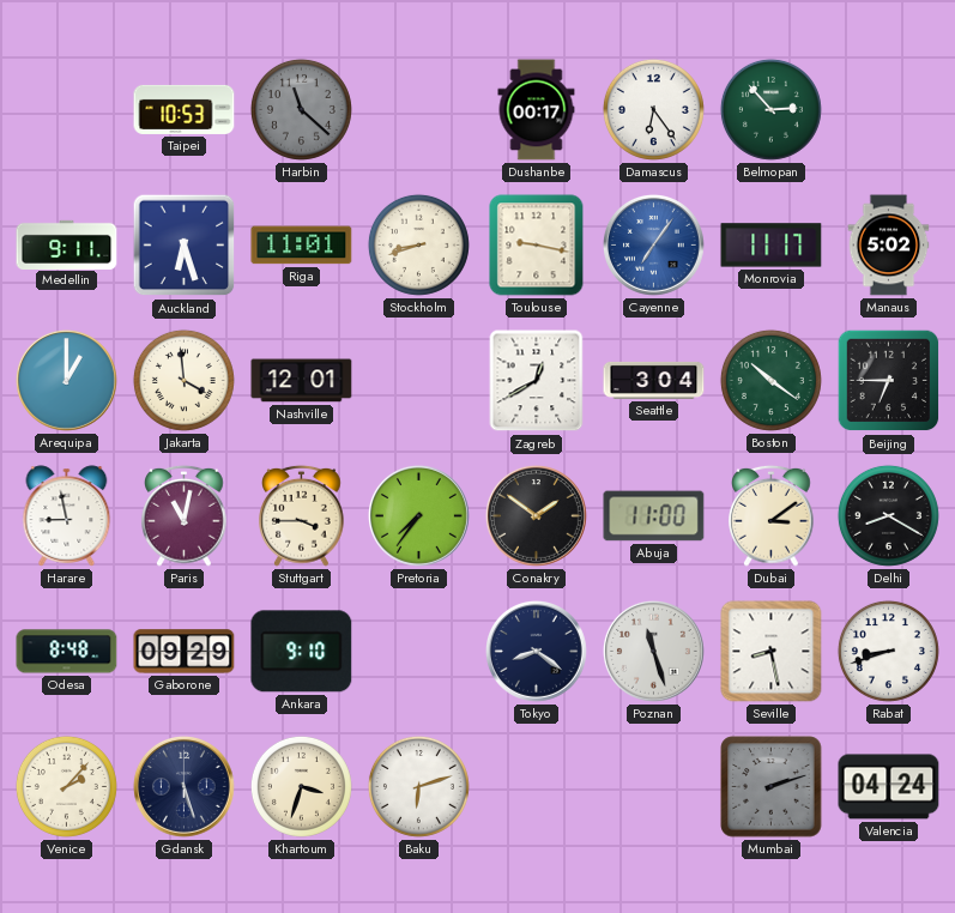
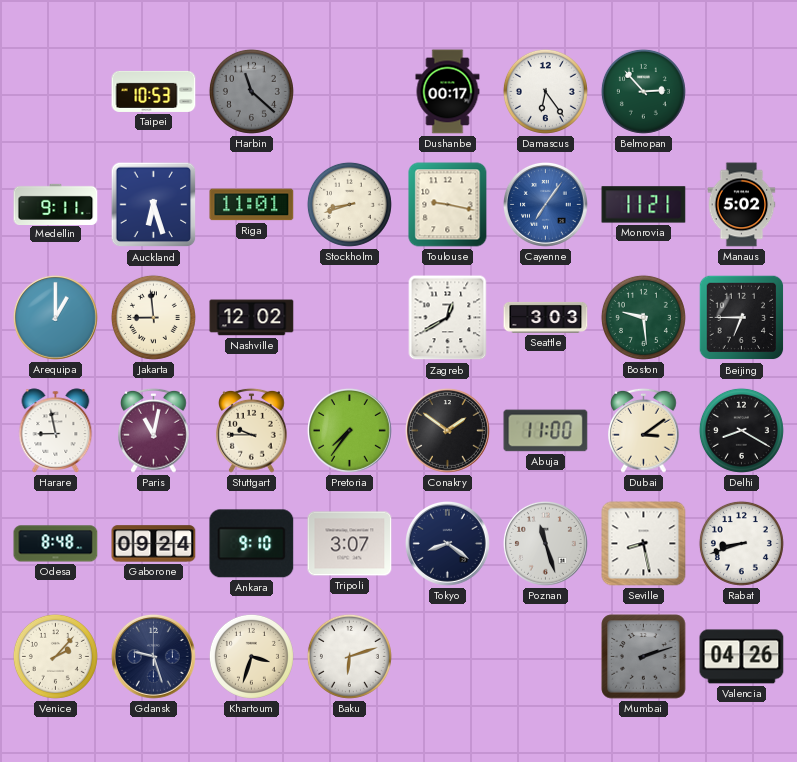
Monrovia: 11:17 -> 11:21 (644, 205)
Jakarta: 3:59 -> 8:59 (153, 317)
Nashville: 12:01 -> 12:02 (252, 318)
Seattle: 3:04 -> 3:03 (546, 317)
Boston: 10:21 -> 9:29 (643, 317)
Stuttgart: 3:45 -> 9:45 (252, 430)
Gaborone: 09:29 -> 09:24 (154, 544)
Tripoli: none -> 3:07 (350, 544)
Gdansk: 5:27 -> 9:27 (154, 657)
Valencia: 04:24 -> 04:26 (742, 657)
